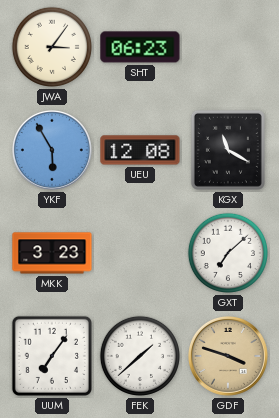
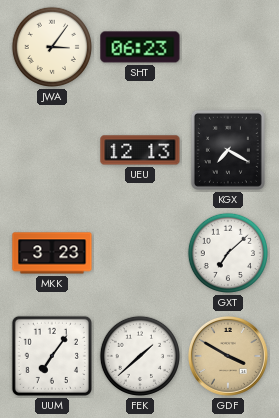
YKF: 5:55 -> none (52, 150)
UEU: 12:08 -> 12:13 (140, 150)
KGX: 11:20 -> 7:20 (228, 150)
GDF: 3:48 -> 3:50 (228, 356)
